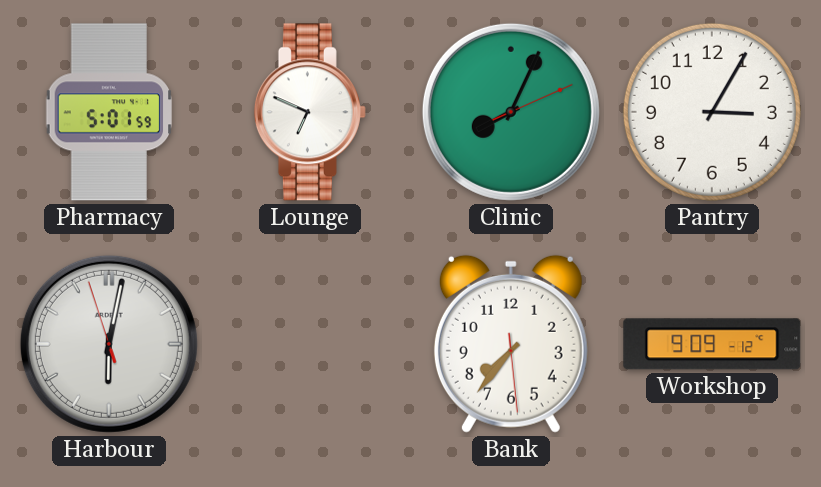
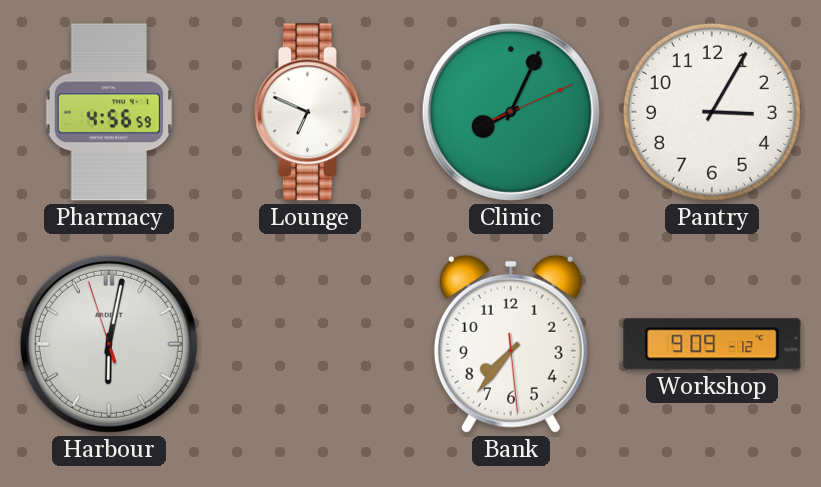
Pharmacy: 5:01 -> 4:56 (109, 112)
